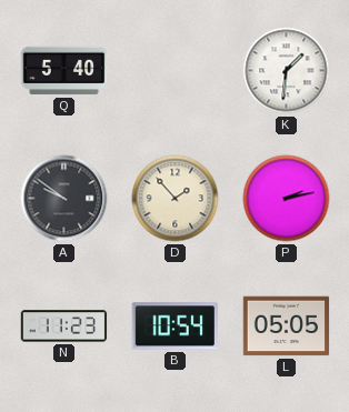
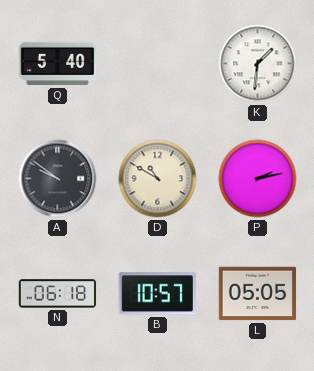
D: 1:53 -> 10:50 (158, 179)
N: 11:23 -> 06:18 (58, 294)
B: 10:54 -> 10:57 (157, 294)
